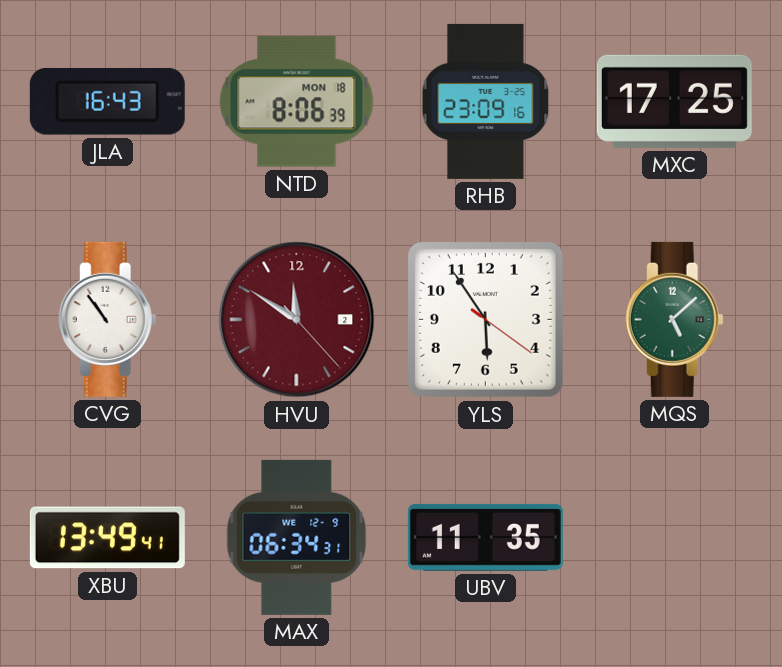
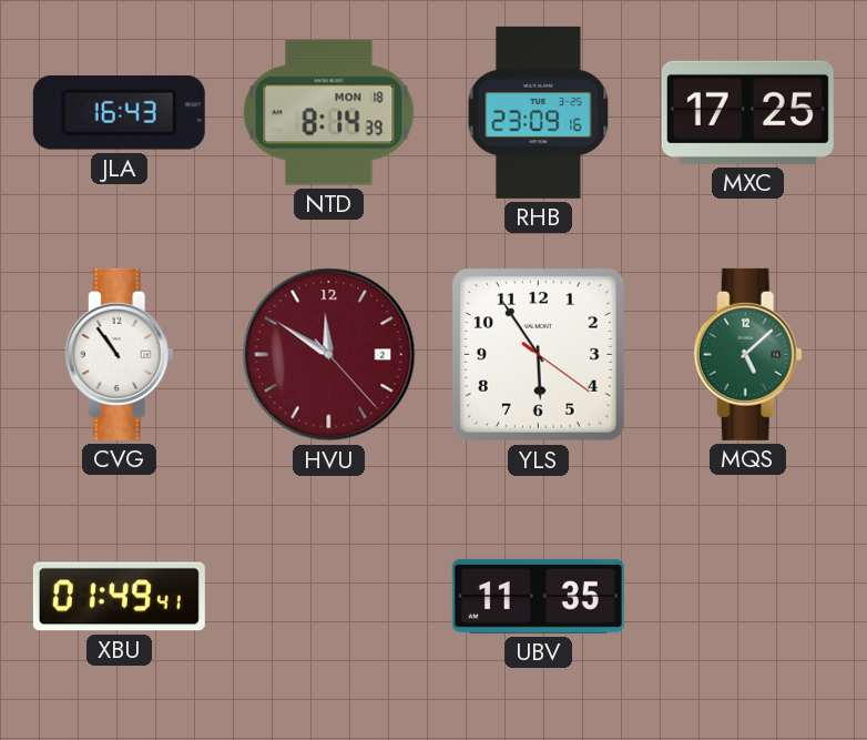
NTD: 8:06 -> 8:14 (329, 113)
XBU: 13:49 -> 01:49 (119, 597)
MAX: 06:34 -> none (297, 537)
